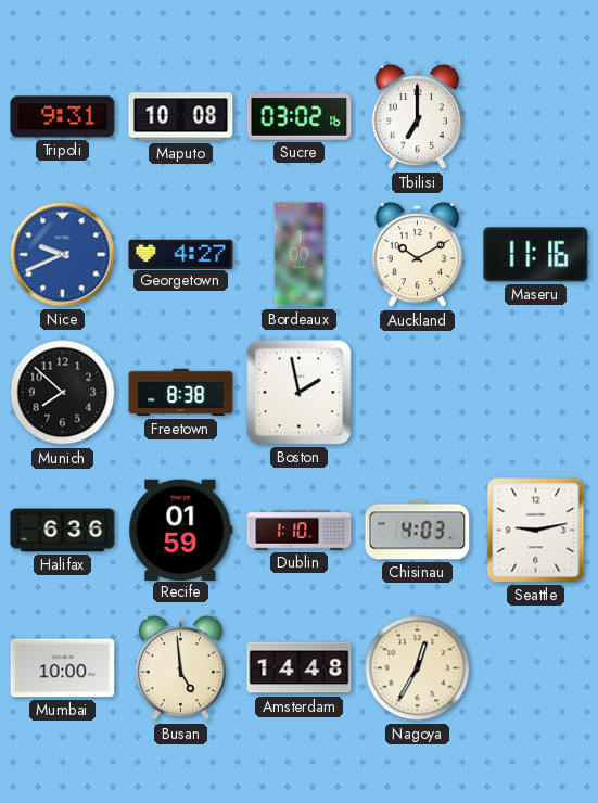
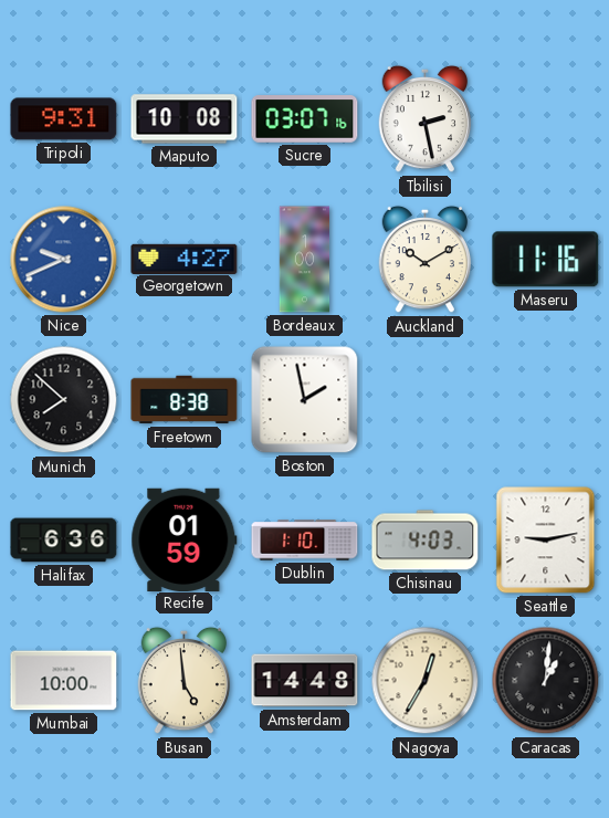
Sucre: 03:02 -> 03:07 (305, 119)
Tbilisi: 7:00 -> 2:28 (426, 119)
Caracas: none -> 1:01 (546, 681)
